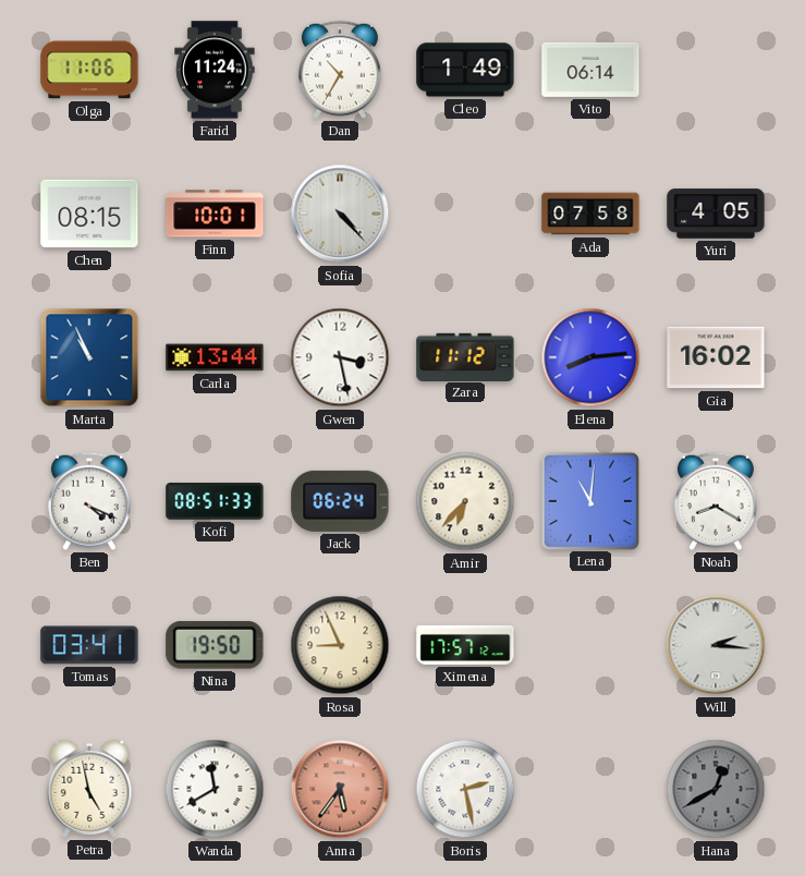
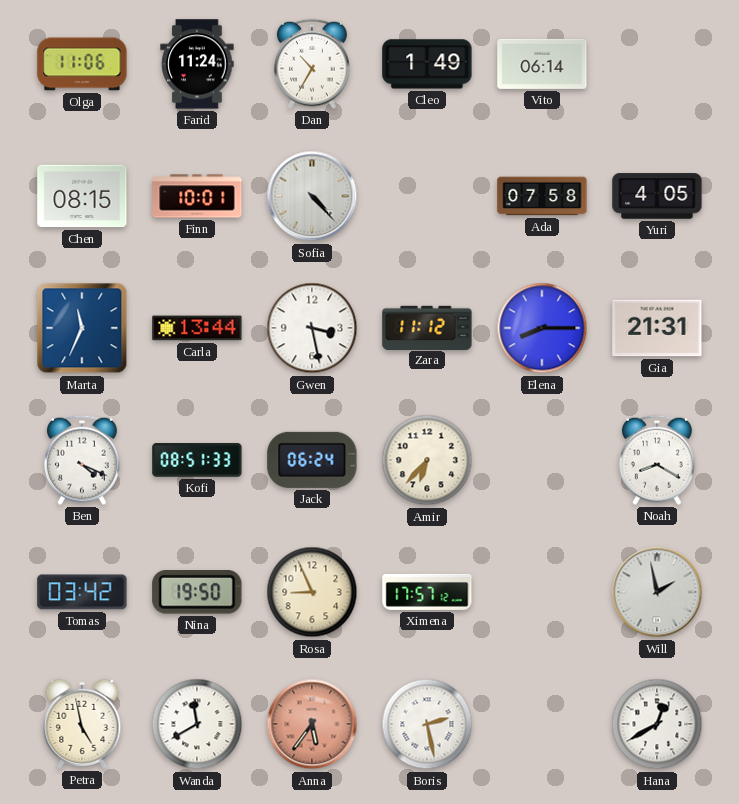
Marta: 10:56 -> 11:34 (82, 328)
Elena: 8:14 -> 8:15 (542, 328)
Gia: 16:02 -> 21:31 (657, 328)
Lena: 11:01 -> none (589, 500)
Tomas: 03:41 -> 03:42 (82, 592)
Will: 2:16 -> 1:58 (657, 592)
Hana dial: grey -> white (657, 724)
